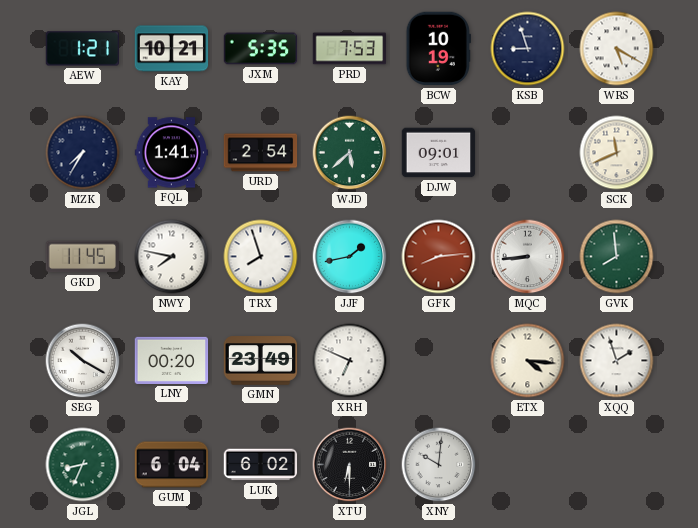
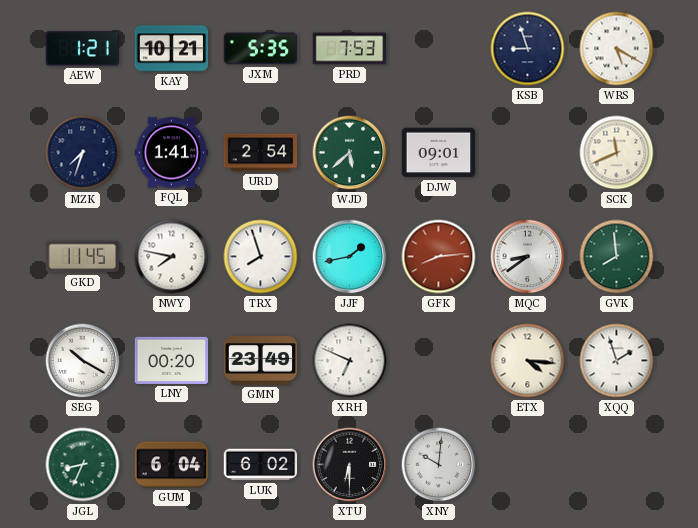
BCW: 10:19 -> none (438, 49)
MZK: 7:35 -> 7:33 (83, 153)
MQC: 8:44 -> 8:39 (528, 257)
